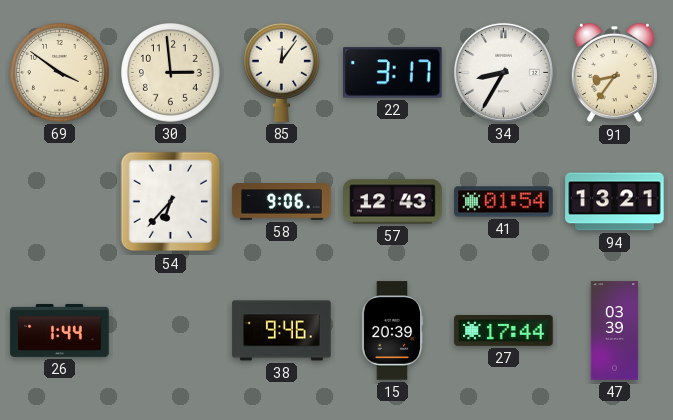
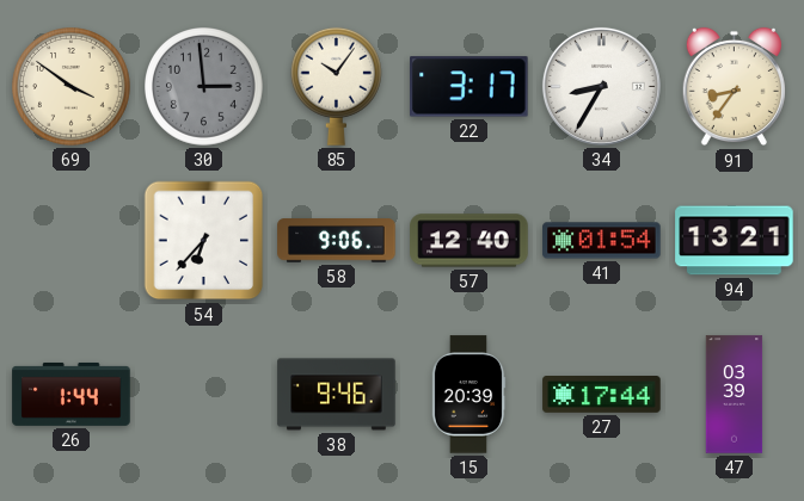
30 dial: cream -> grey (204, 87)
85: 12:06 -> 10:06 (336, 86)
57: 12:43 -> 12:40 (469, 241)
